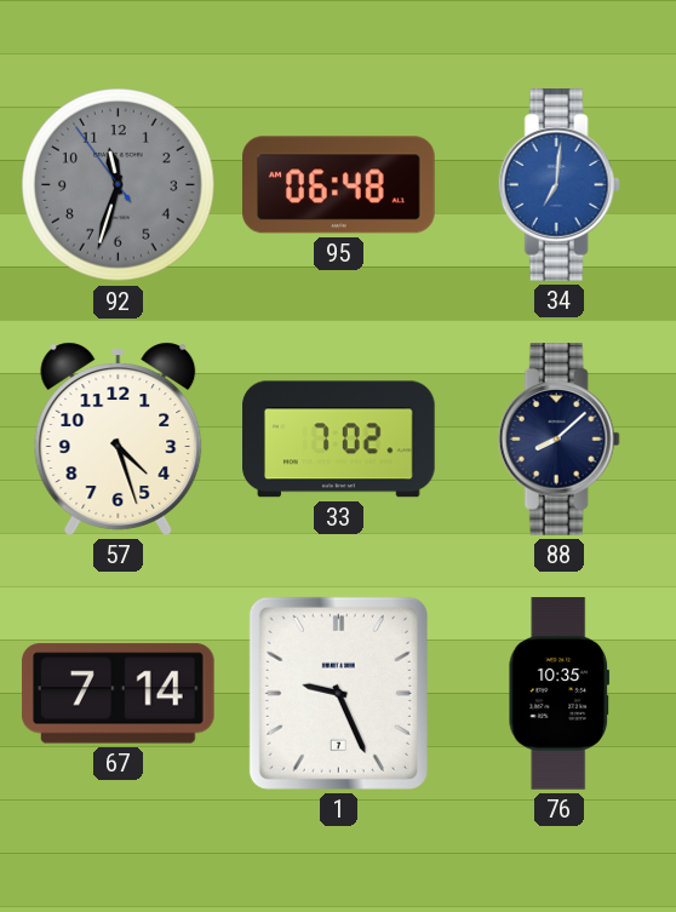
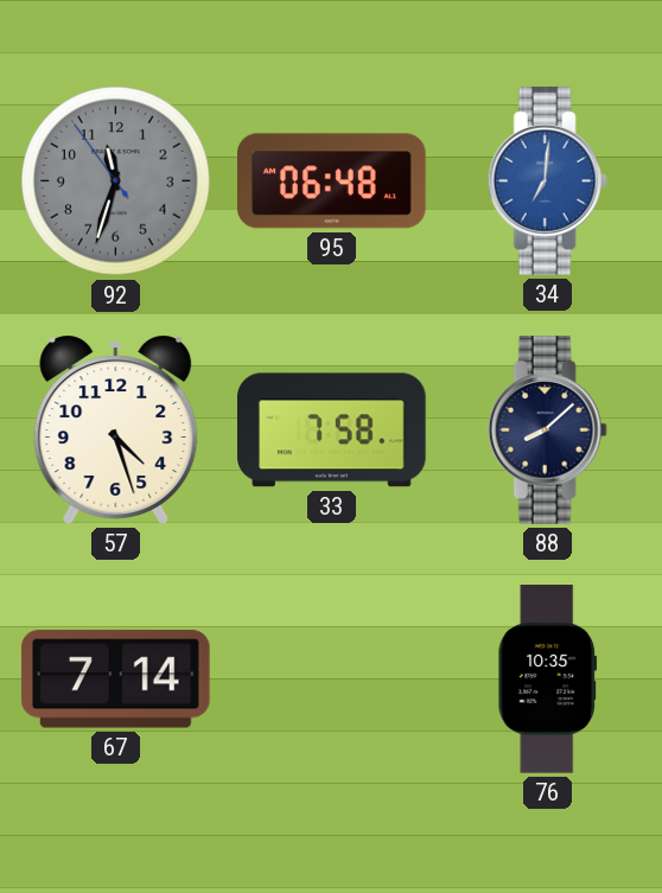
33: 7:02 -> 7:58 (332, 430)
1: 9:26 -> none (338, 693)
